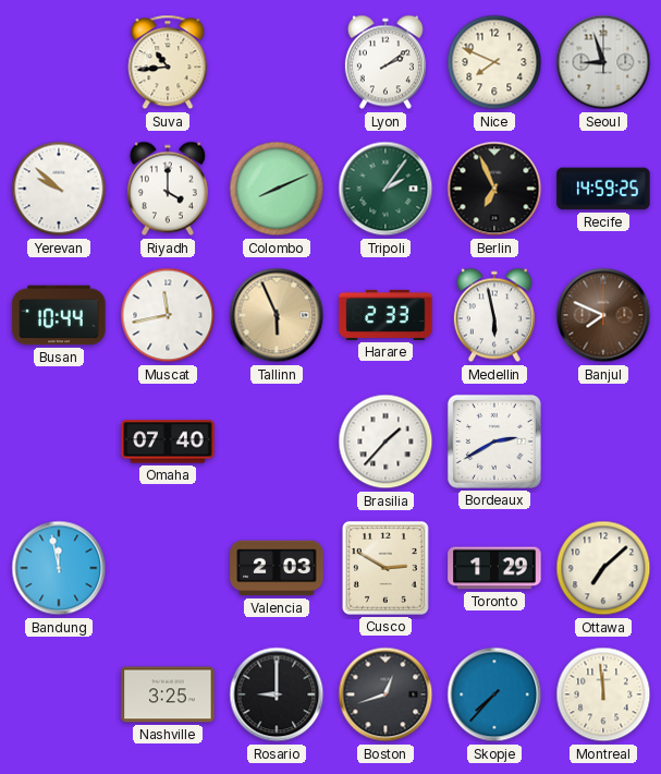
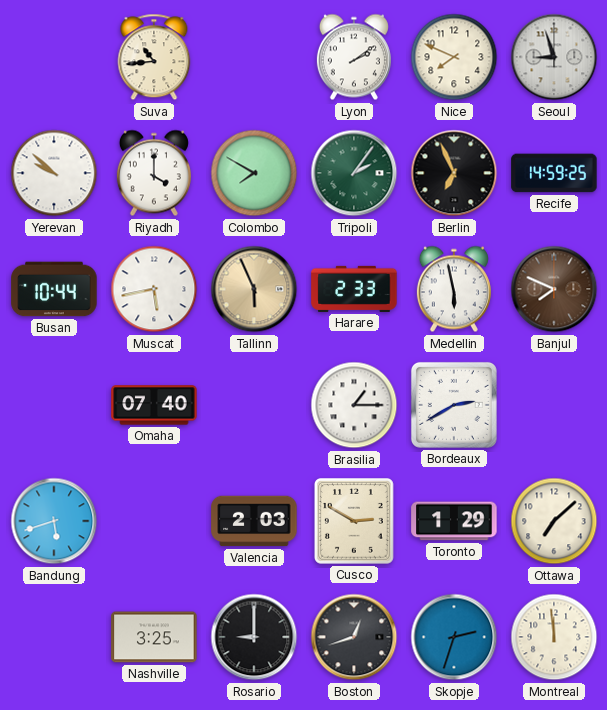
Colombo: 8:11 -> 7:50 (254, 173)
Muscat: 11:43 -> 5:43 (154, 289)
Brasilia: 1:37 -> 1:15 (354, 405)
Bandung: 11:58 -> 5:42 (54, 521)
Skopje: 7:37 -> 2:33 (454, 637)
